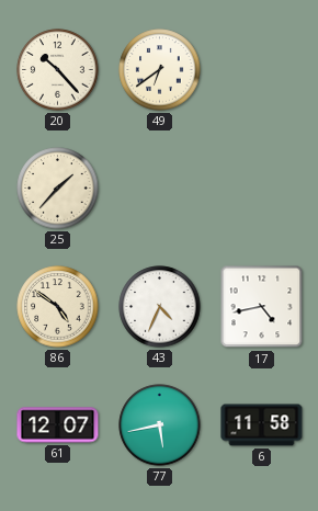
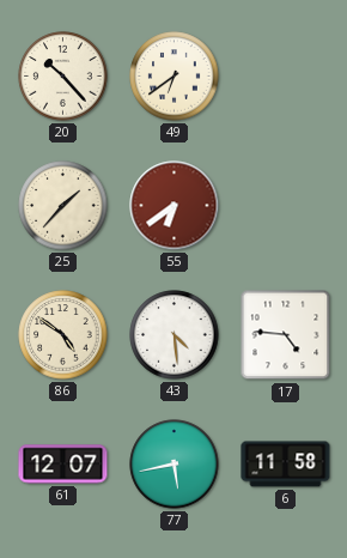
55: none -> 6:39 (175, 206)
43: 4:34 -> 4:29 (175, 335)
17: 4:43 -> 4:46 (286, 335)
